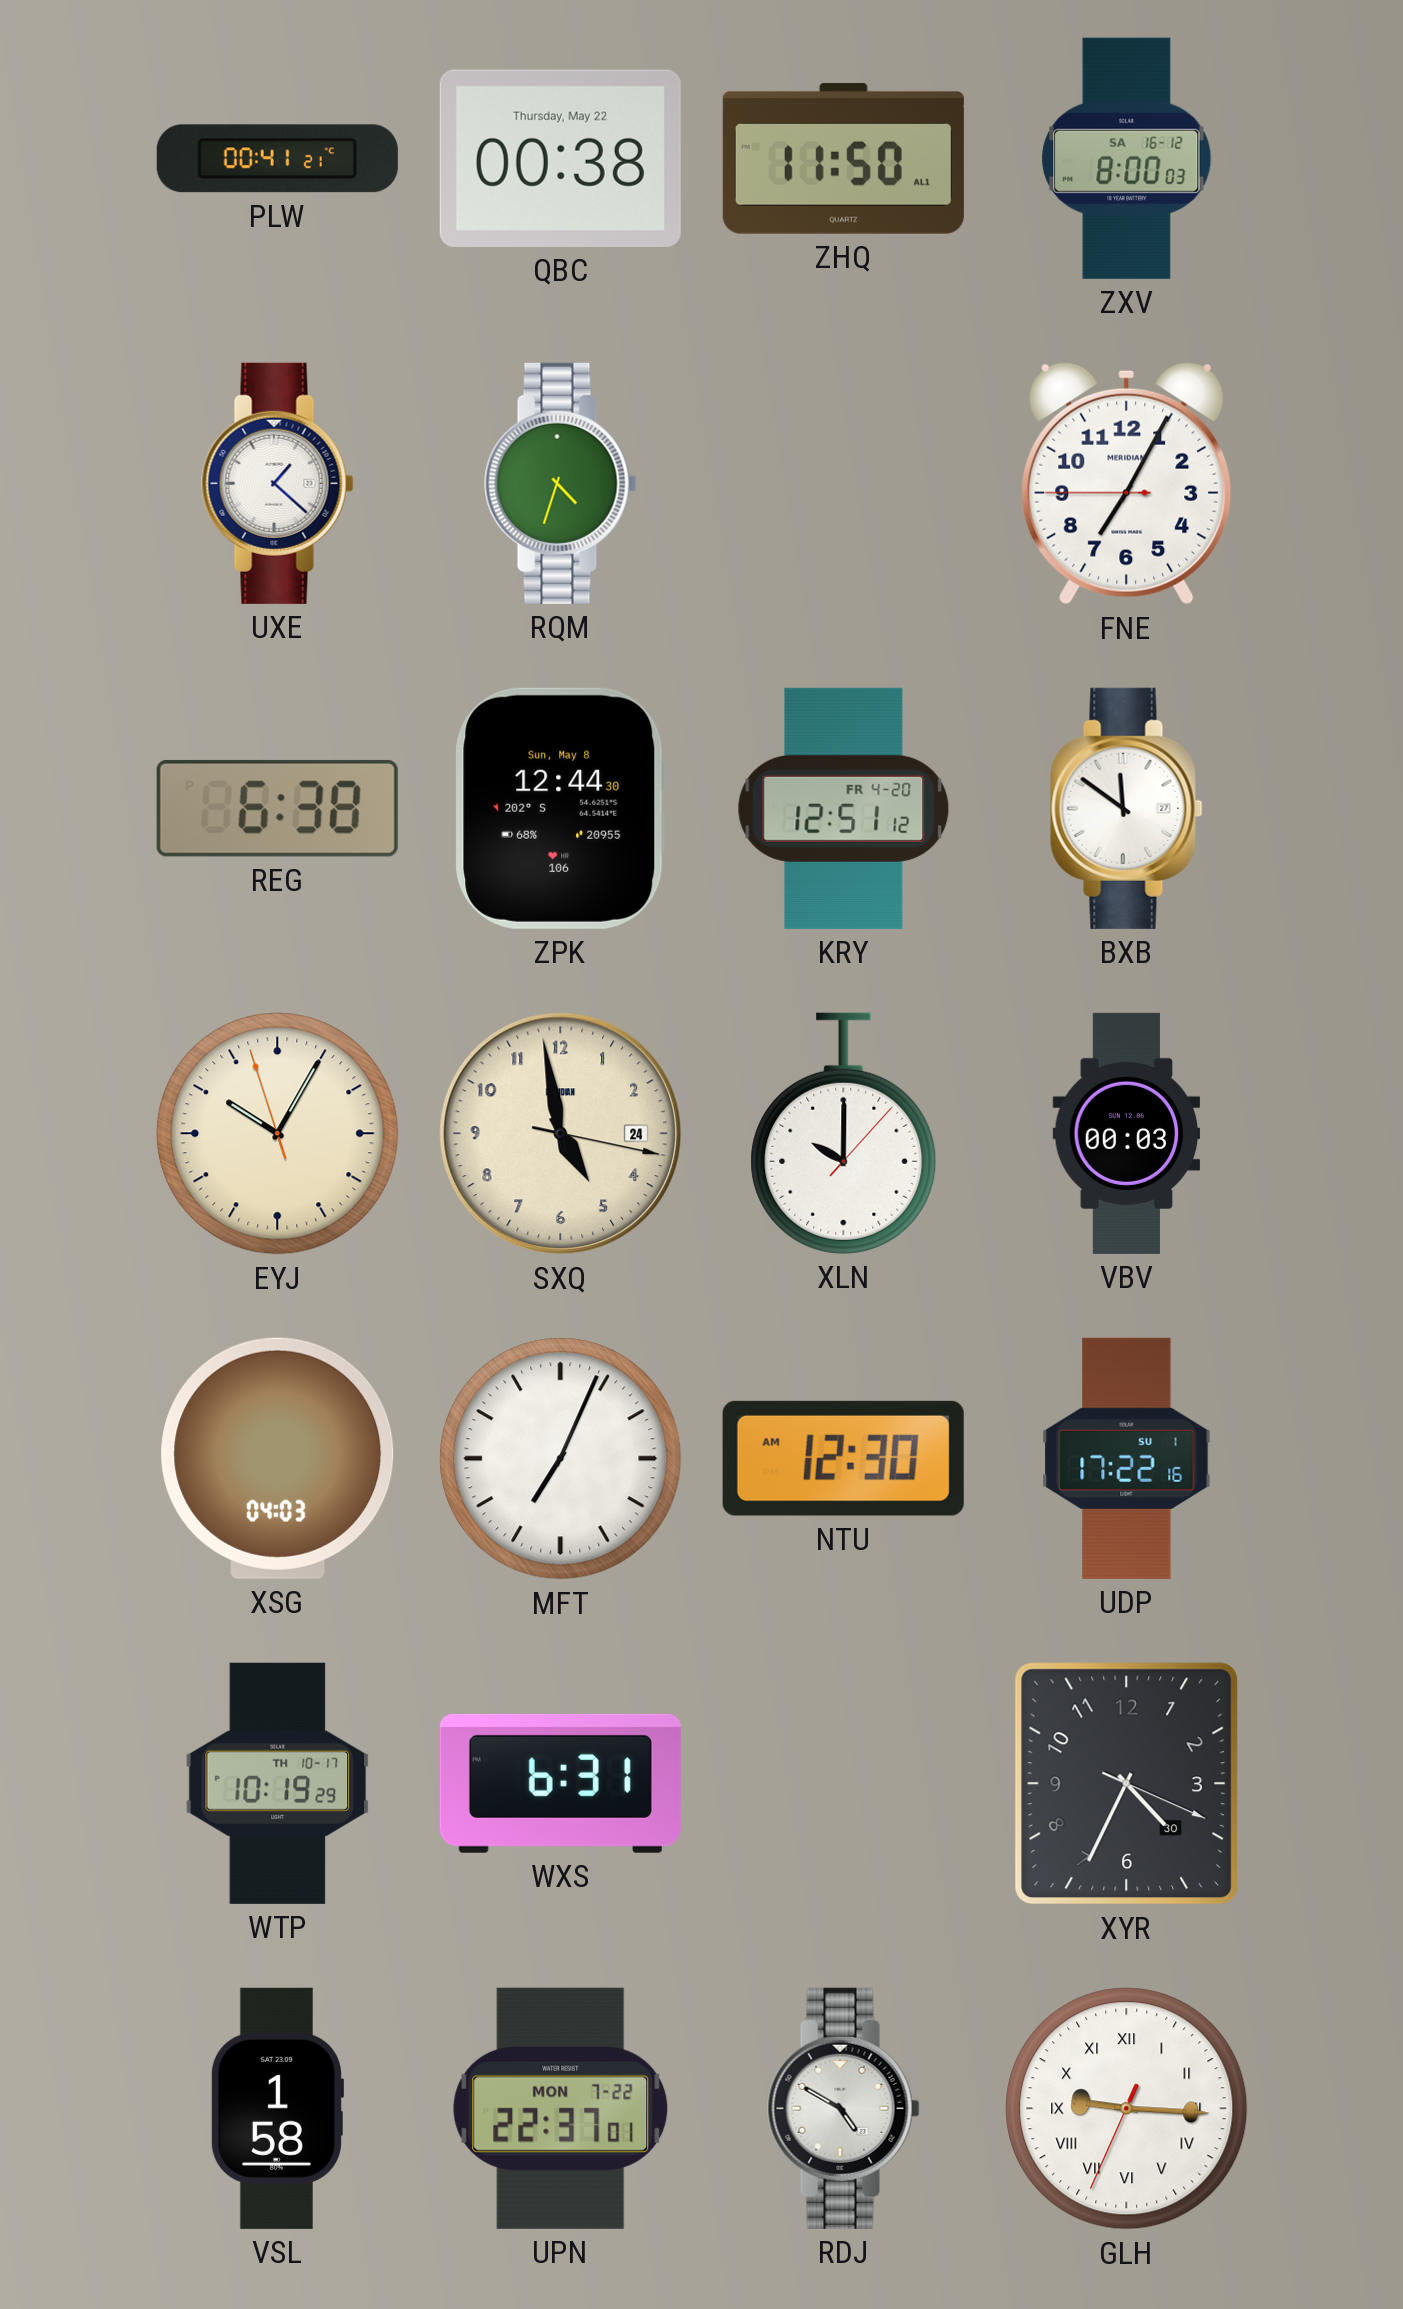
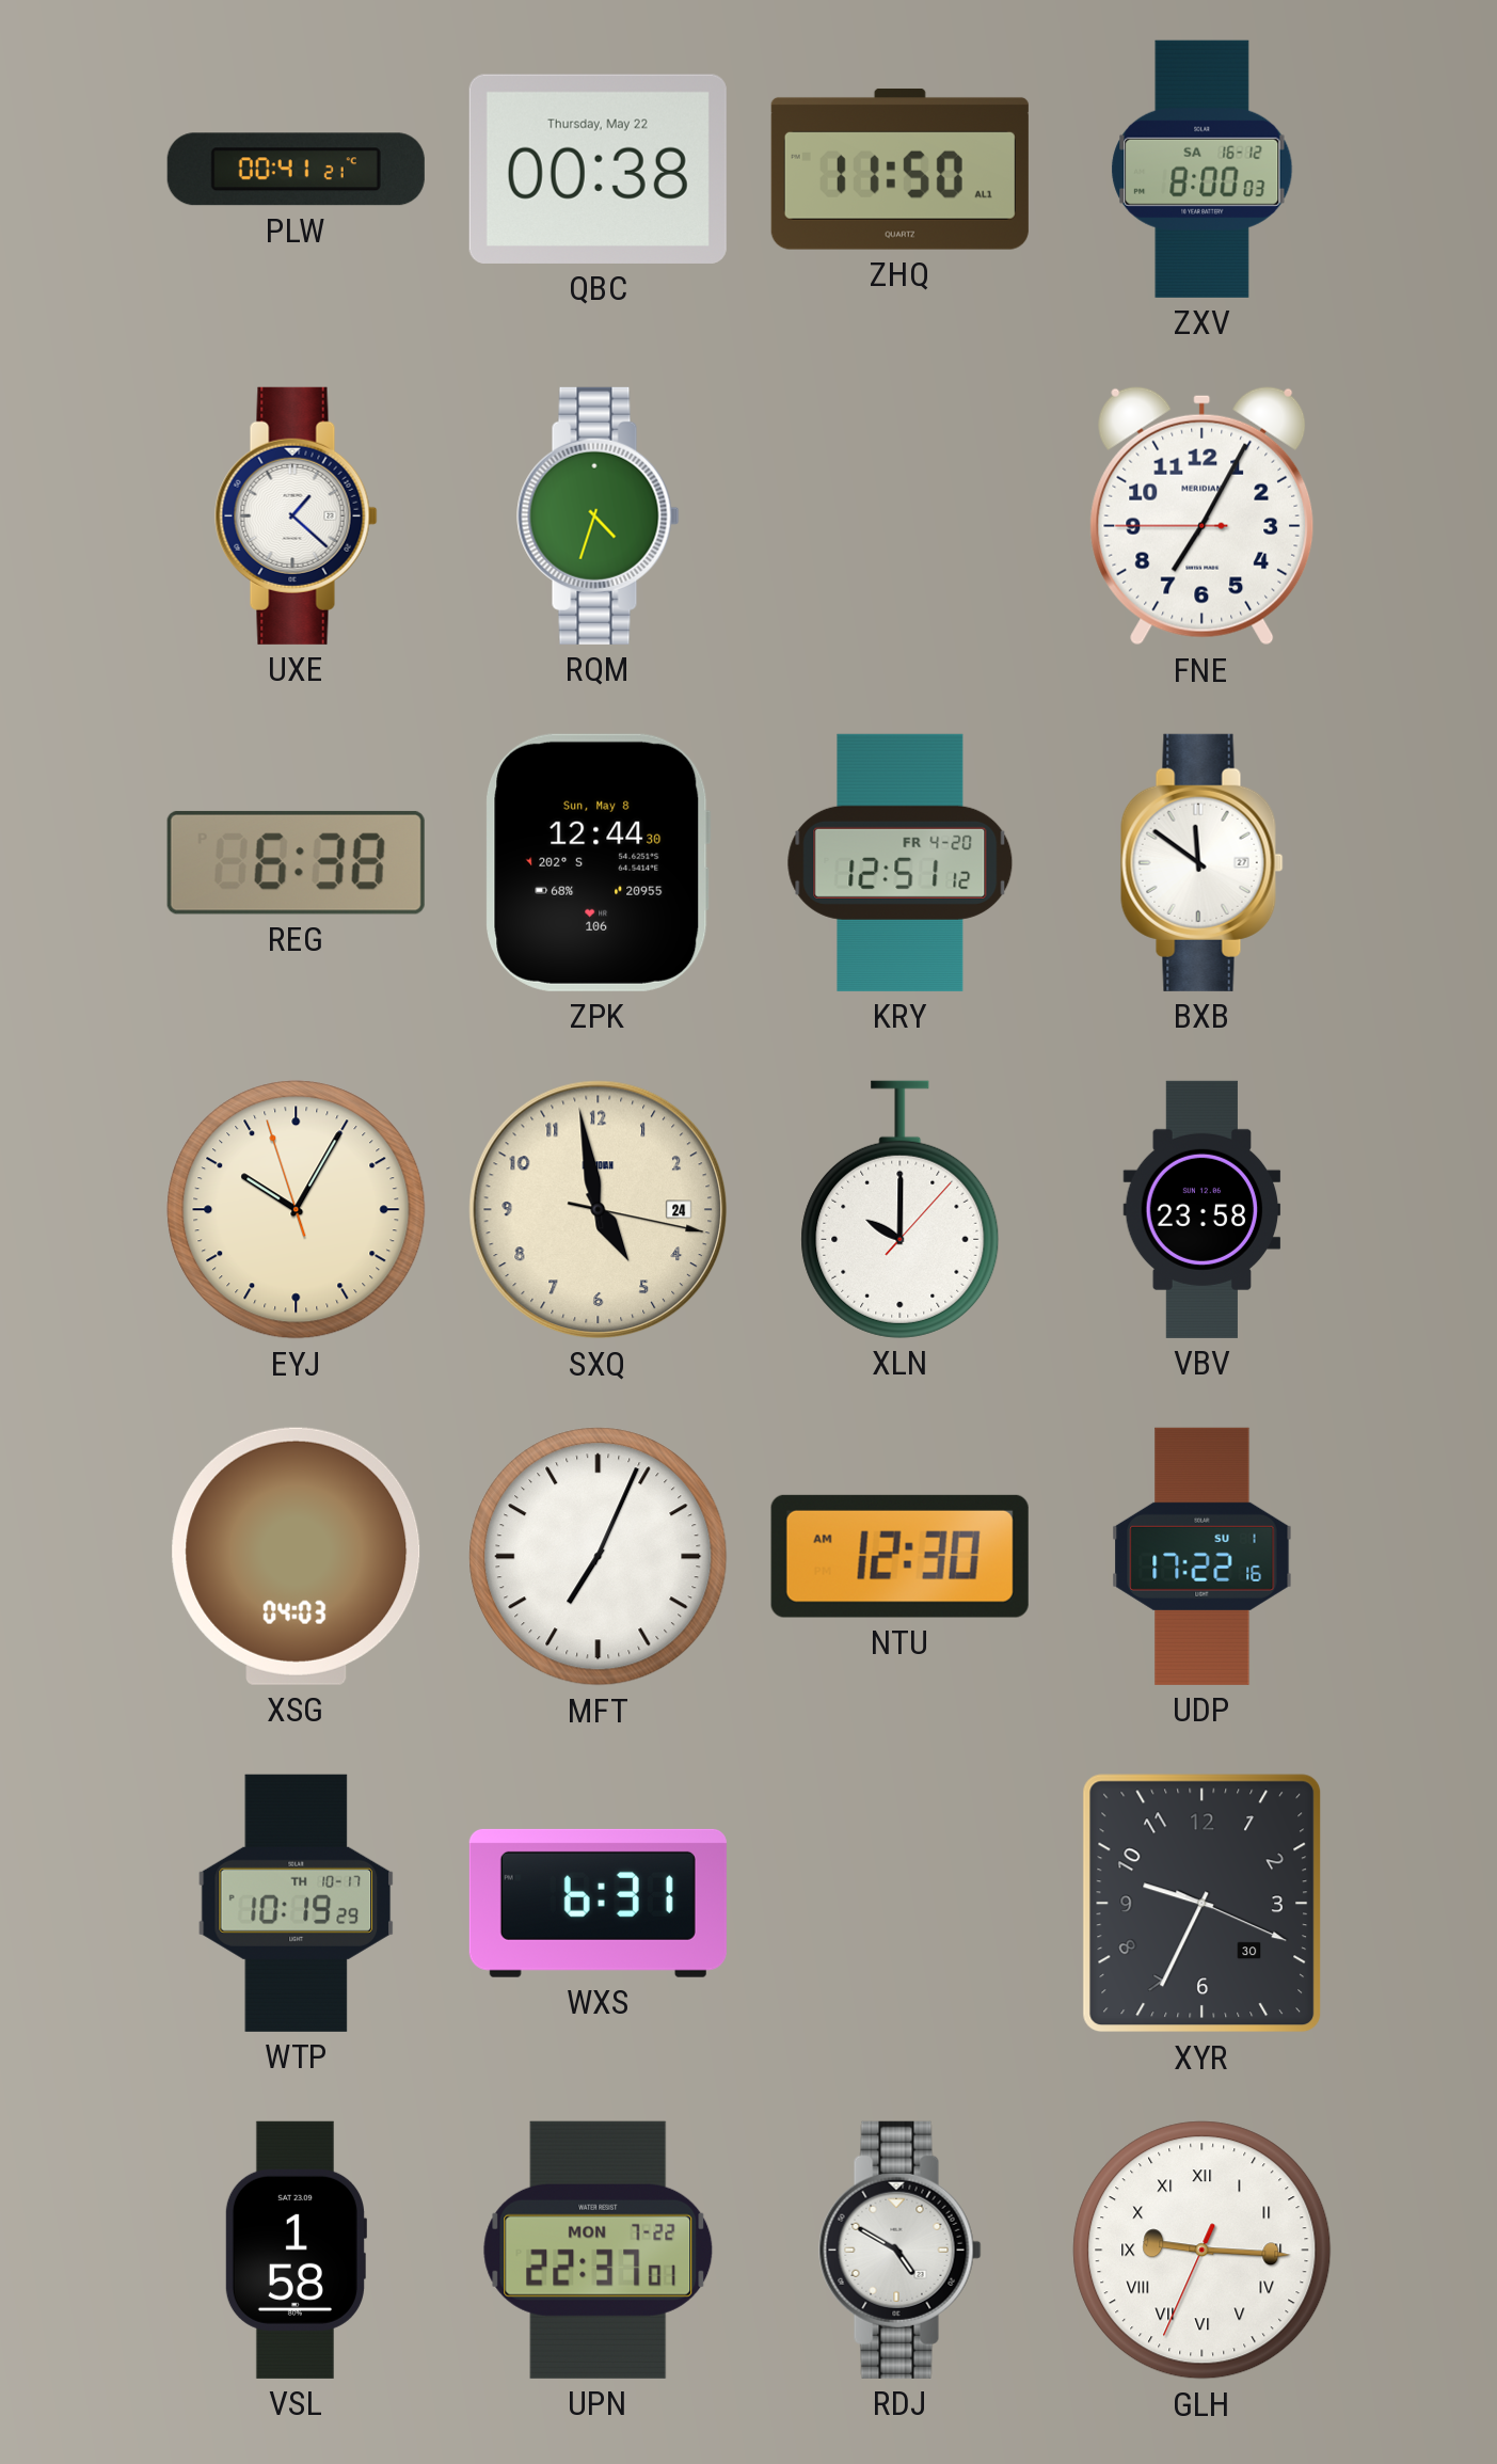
VBV: 00:03 -> 23:58 (1203, 1209)
XYR: 4:34 -> 9:34 (1203, 1904)
